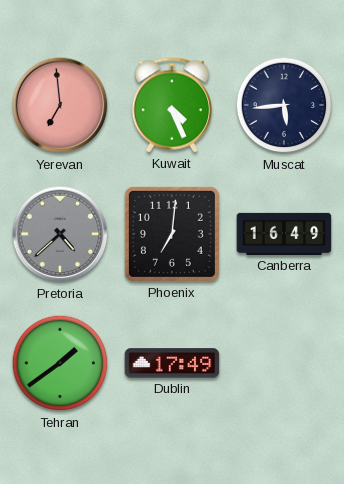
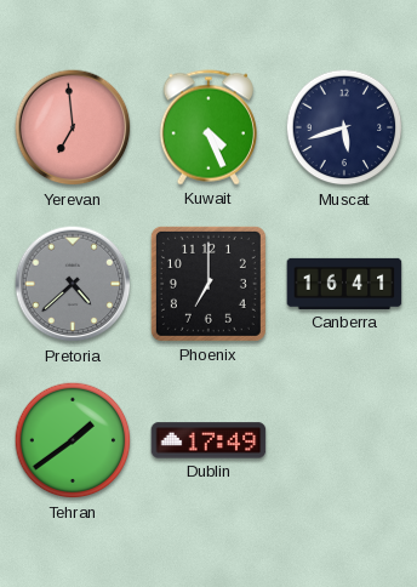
Muscat: 5:44 -> 5:42 (344, 127)
Phoenix: 7:01 -> 7:00 (208, 284)
Canberra: 16:49 -> 16:41 (344, 284)
